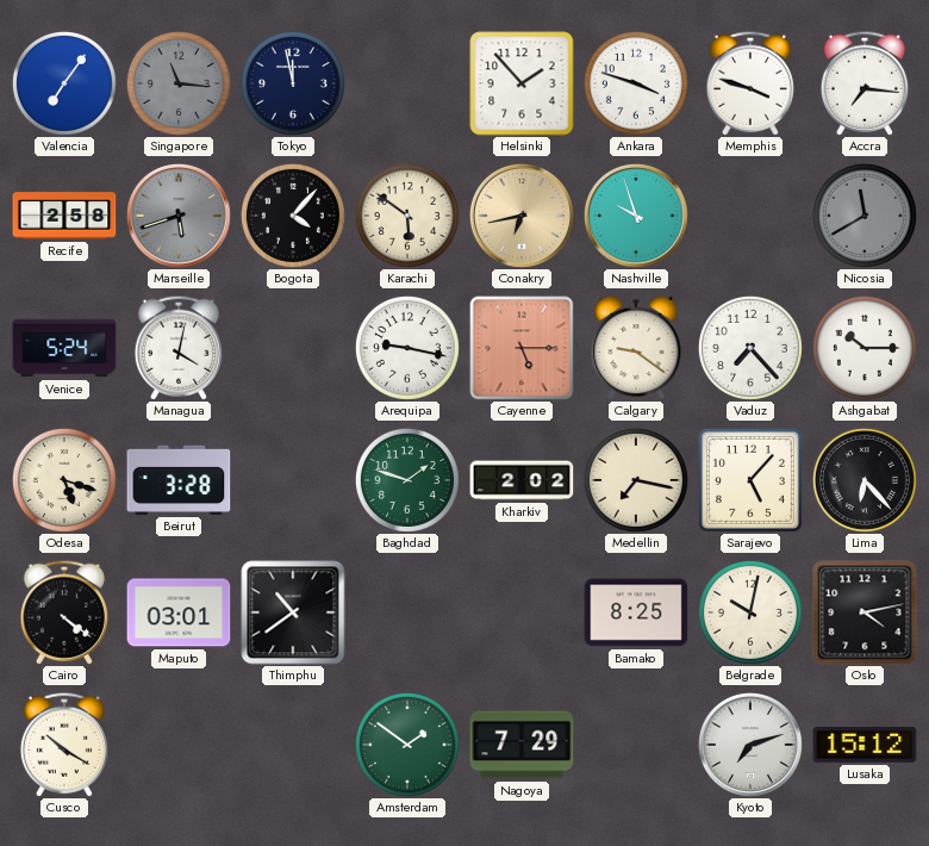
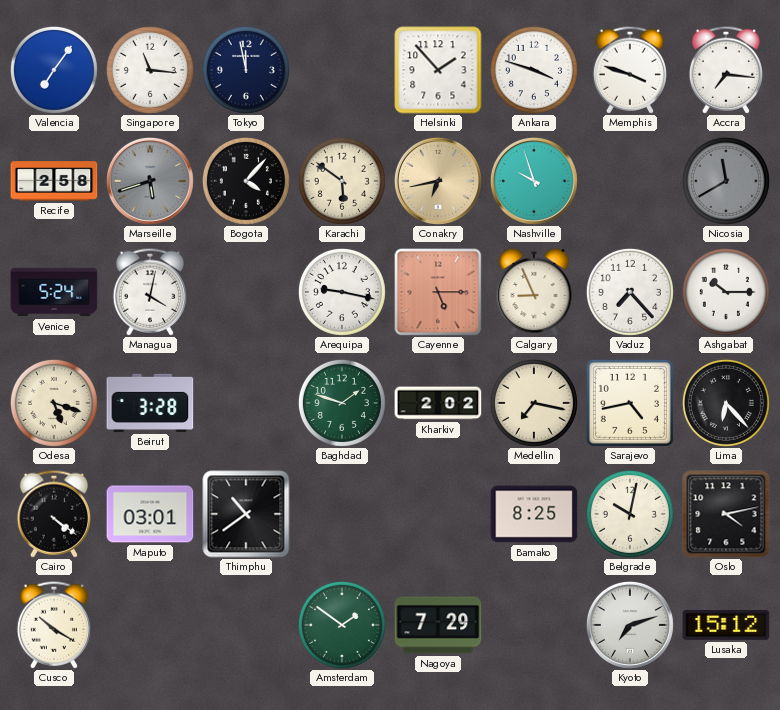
Singapore dial: grey -> white (150, 70)
Calgary: 9:21 -> 8:56 (534, 292)
Sarajevo: 5:07 -> 4:43 (630, 403)
